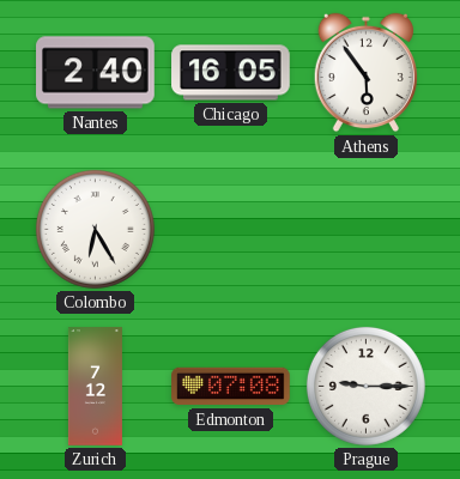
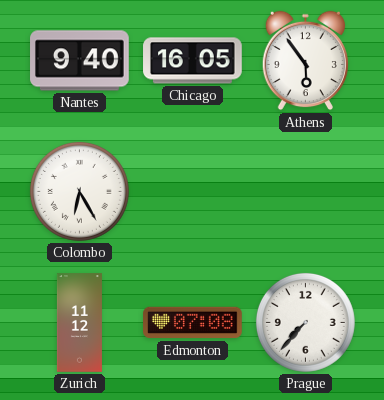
Nantes: 2:40 -> 9:40 (80, 61)
Zurich: 7:12 -> 11:12 (79, 323)
Prague: 9:15 -> 7:37 (305, 322)
